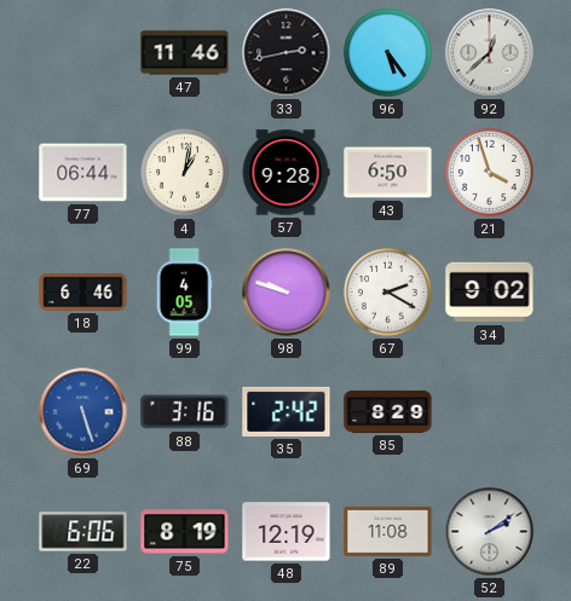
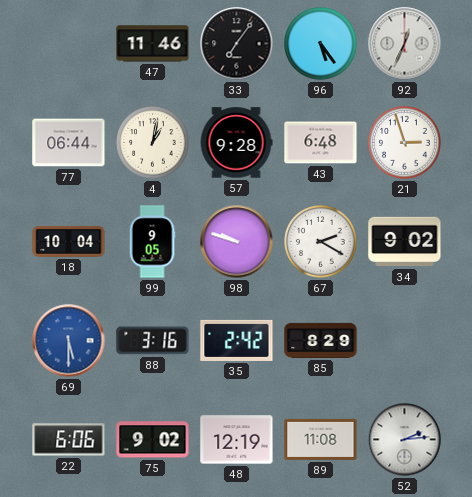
33: 2:43 -> 7:06 (237, 44)
92: 12:38 -> 12:34 (405, 44)
43: 6:50 -> 6:48 (321, 143)
21: 3:57 -> 2:57 (405, 143)
18: 6:46 -> 10:04 (69, 241)
99: 4:05 -> 9:05 (152, 242)
69: 5:27 -> 5:30 (69, 341)
75: 8:19 -> 9:02 (153, 440)
52: 2:09 -> 2:14 (405, 440)
